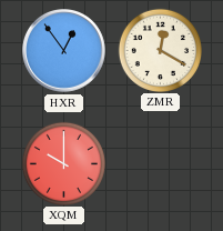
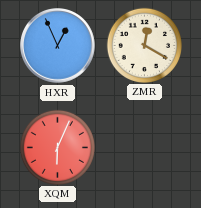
HXR: 12:54 -> 12:56 (58, 46)
XQM: 10:00 -> 6:04 (57, 147)
